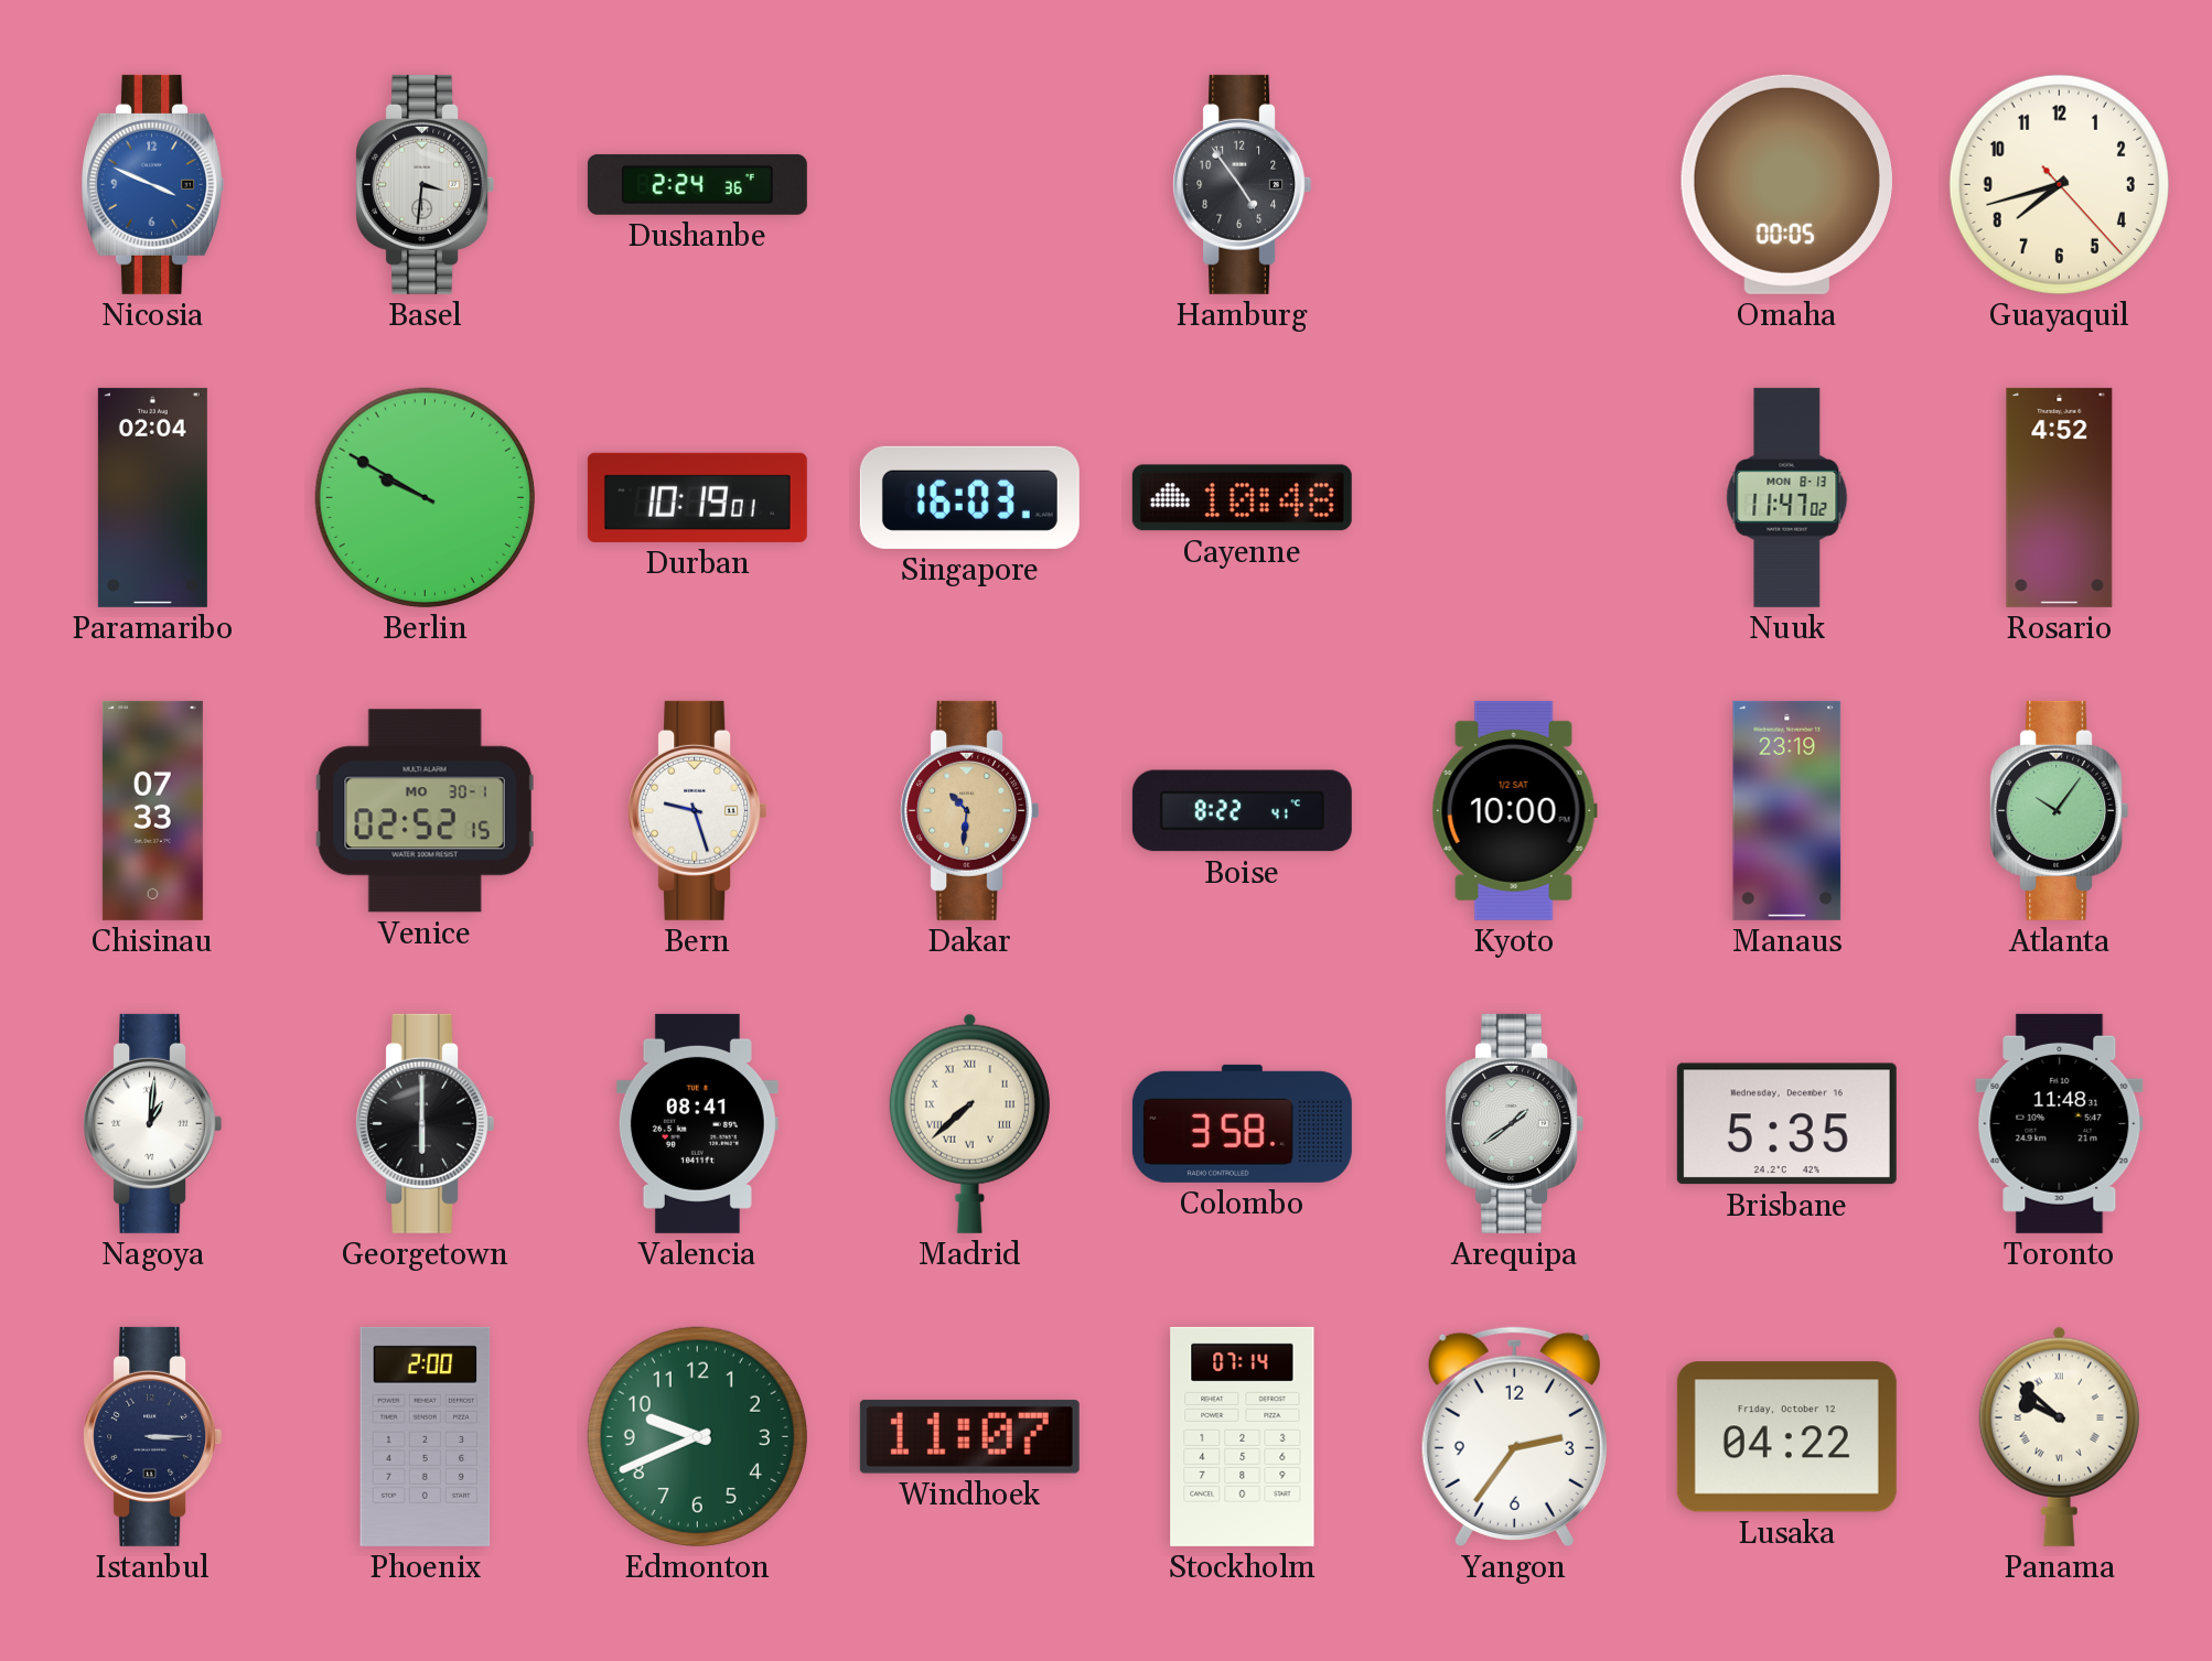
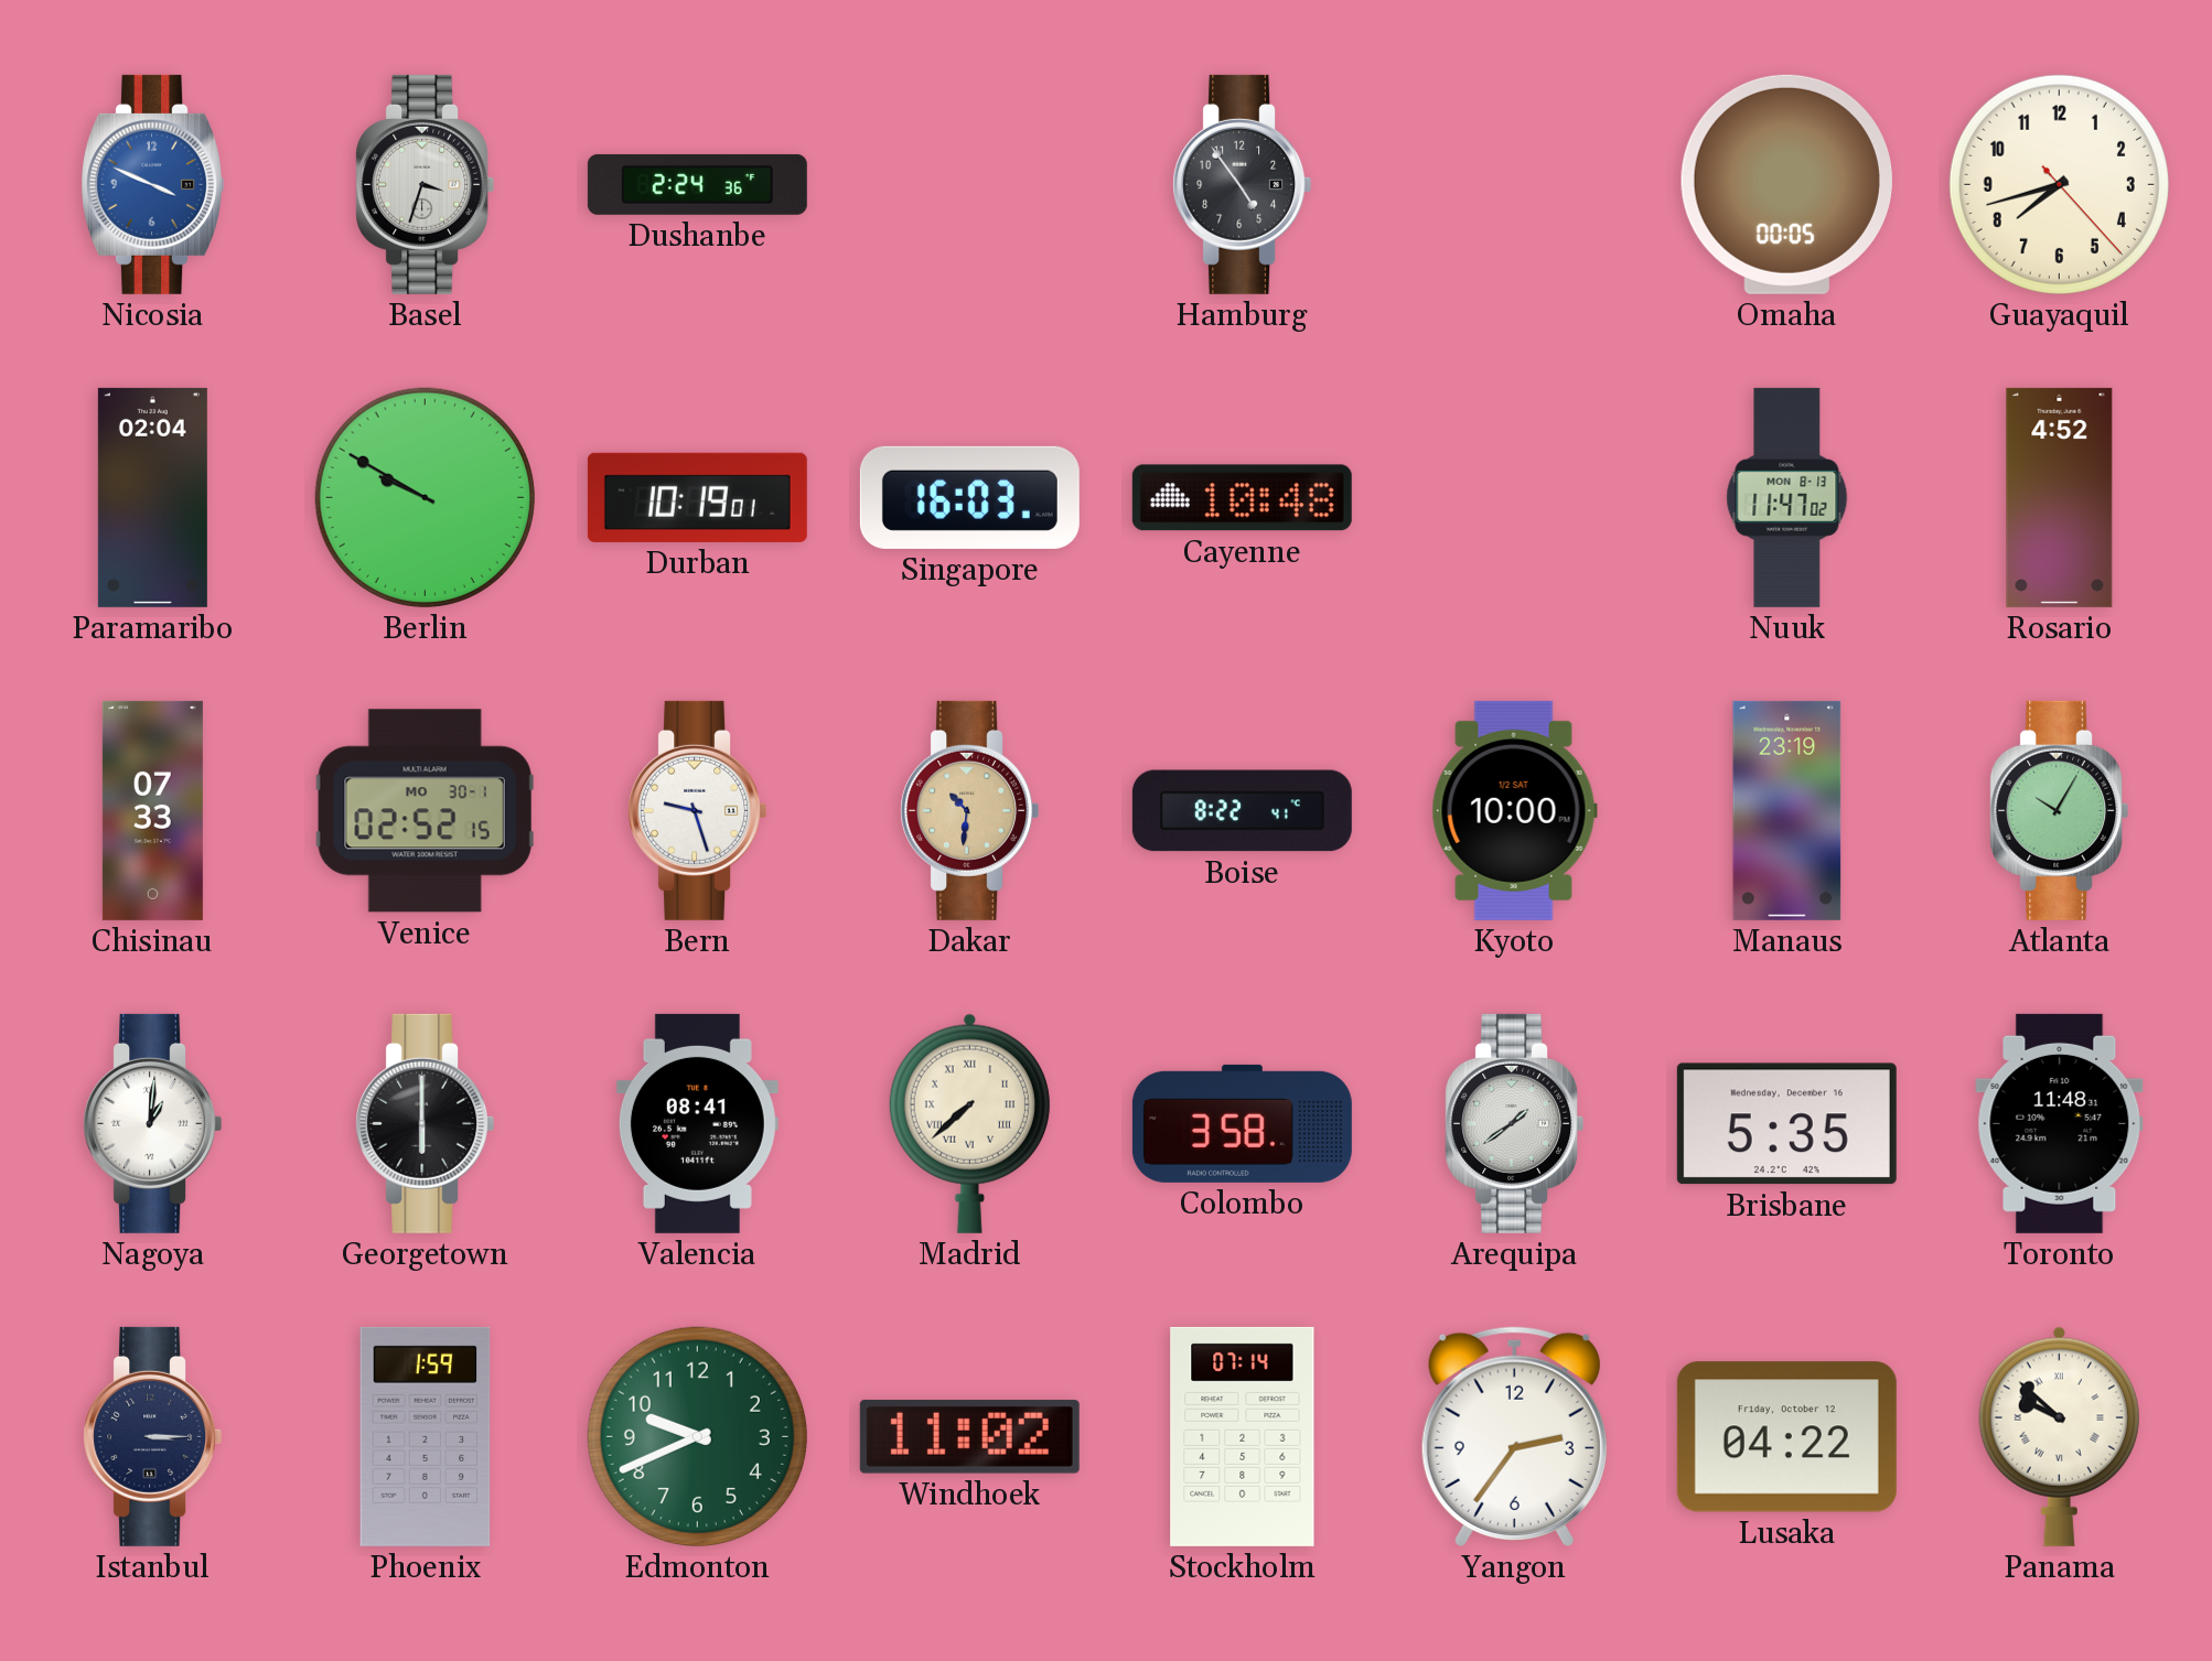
Basel: 3:31 -> 3:33 (426, 184)
Atlanta: 10:06 -> 10:05 (2060, 810)
Phoenix: 2:00 -> 1:59 (426, 1436)
Windhoek: 11:07 -> 11:02 (969, 1436)
